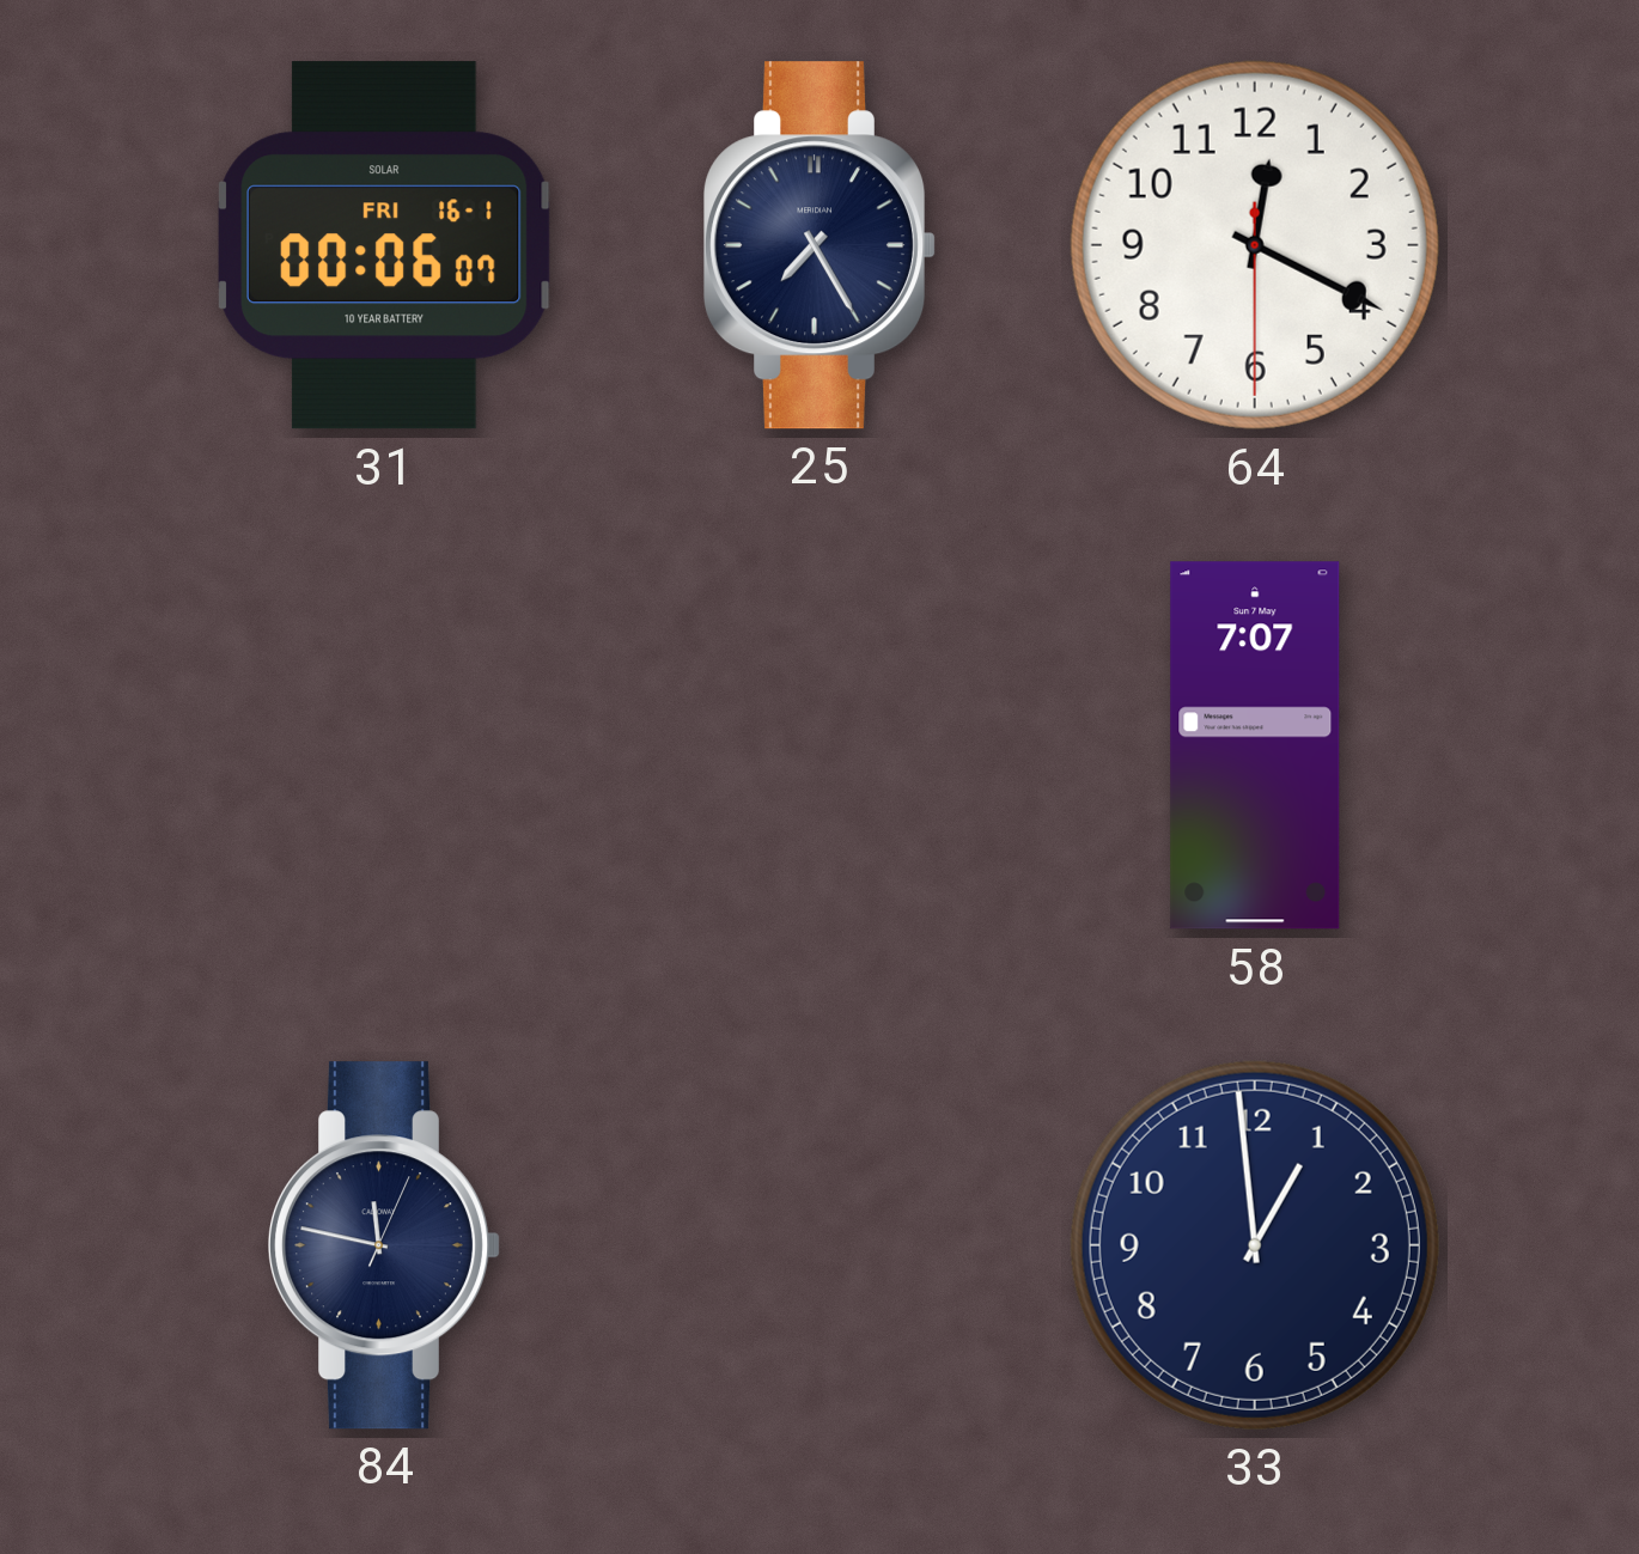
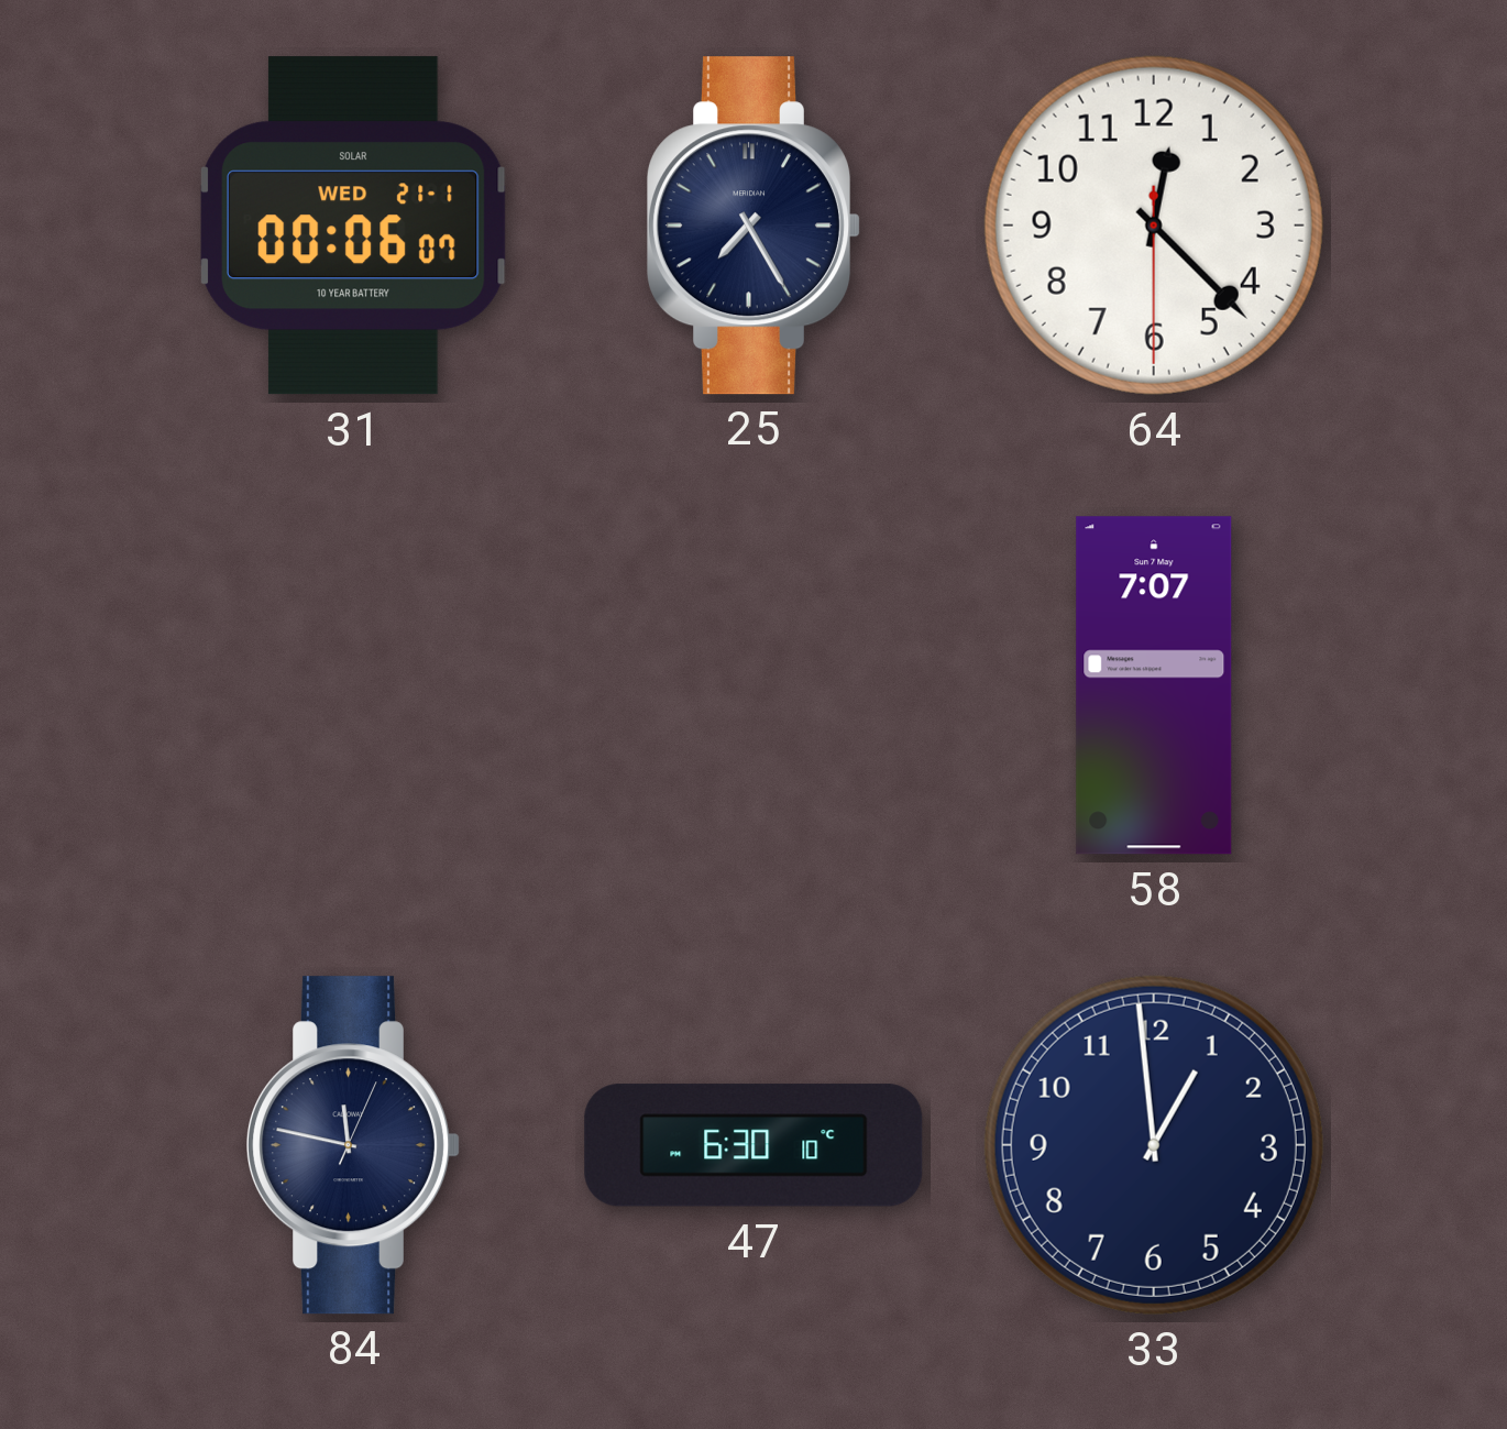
31 date: FRI 16-1 -> WED 21-1 (354, 226)
64: 12:19 -> 12:22 (1154, 226)
47: none -> 6:30 (754, 1145)
